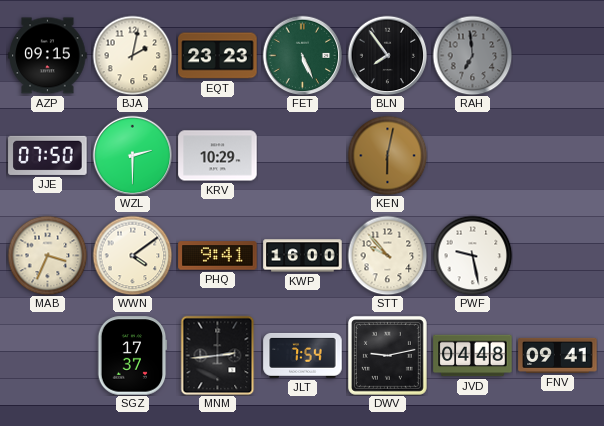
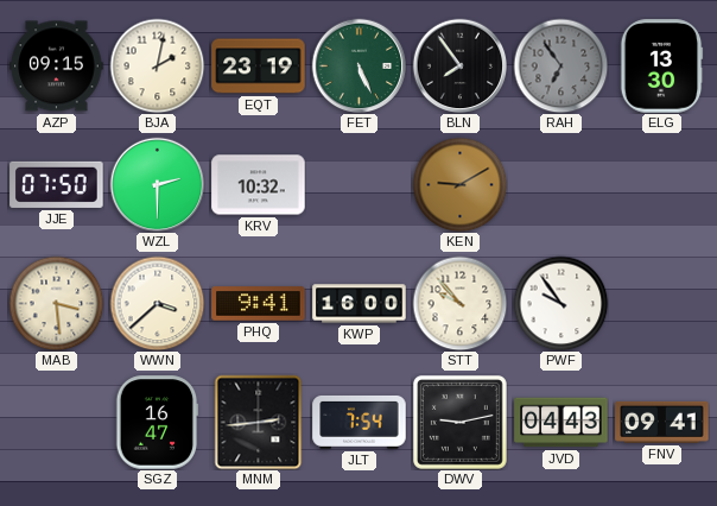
EQT: 23:23 -> 23:19 (259, 67)
RAH: 6:59 -> 6:54 (560, 65)
ELG: none -> 13:30 (661, 67)
KRV: 10:29 -> 10:32 (259, 185)
KEN: 6:02 -> 9:10 (459, 184)
MAB: 3:34 -> 3:29 (56, 303)
WWN: 4:09 -> 3:38 (157, 303)
PWF: 9:28 -> 9:54 (560, 303)
SGZ: 17:37 -> 16:47 (157, 423)
JVD: 04:48 -> 04:43 (561, 423)
